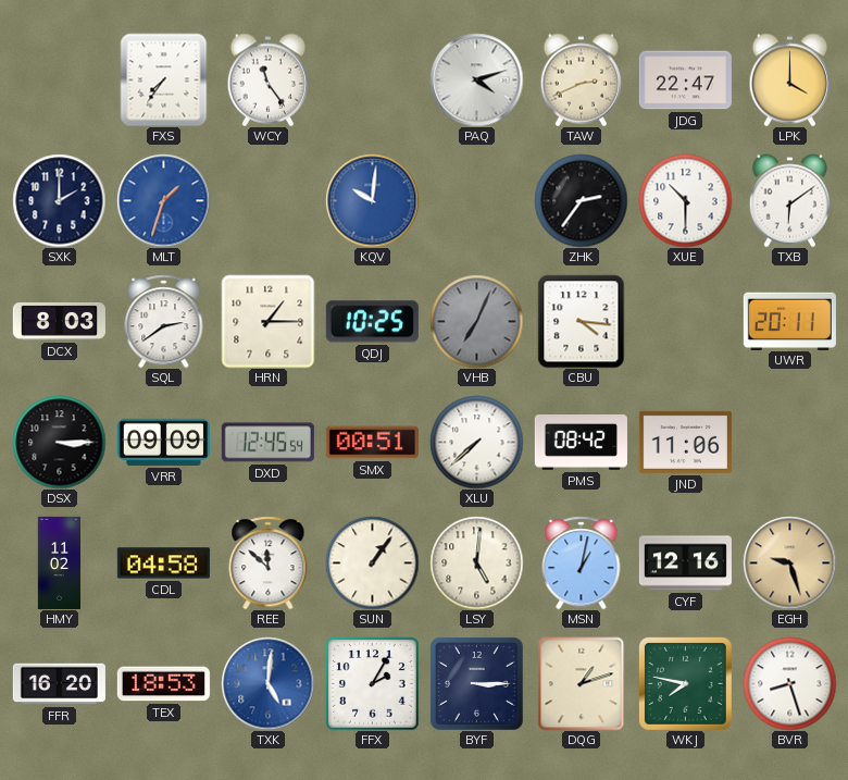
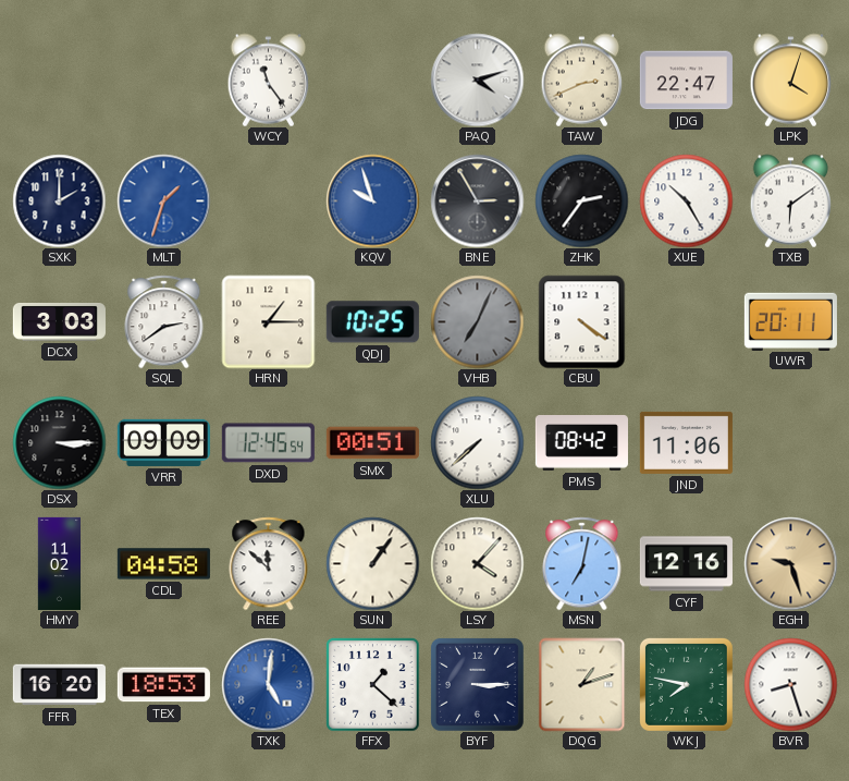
FXS: 7:36 -> none (164, 79)
LPK: 4:00 -> 4:03 (791, 80)
KQV: 10:01 -> 9:57 (372, 200)
BNE: none -> 2:55 (477, 200)
XUE: 10:30 -> 10:25 (686, 200)
DCX: 8:03 -> 3:03 (59, 322)
CBU: 4:16 -> 4:21 (582, 321)
LSY: 5:01 -> 4:07 (477, 563)
MSN: 1:02 -> 7:02 (582, 563)
FFX: 2:05 -> 1:22 (372, 684)
